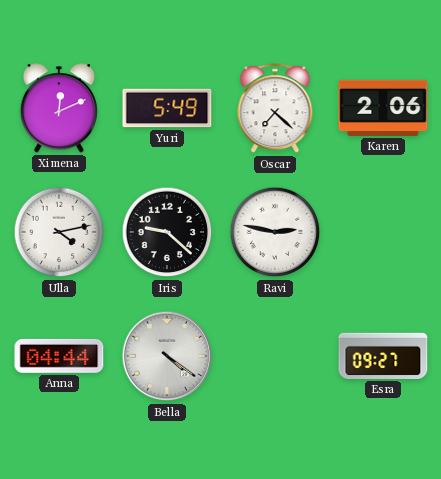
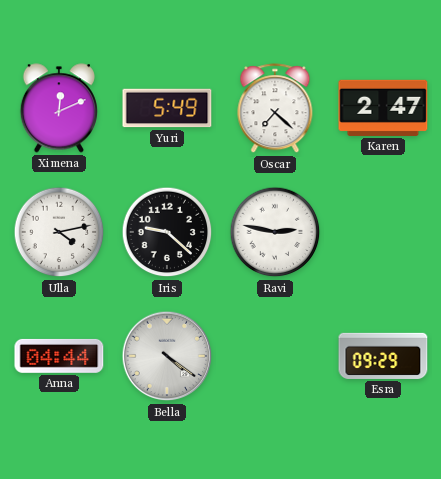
Karen: 2:06 -> 2:47 (383, 108)
Esra: 09:27 -> 09:29 (383, 356)
